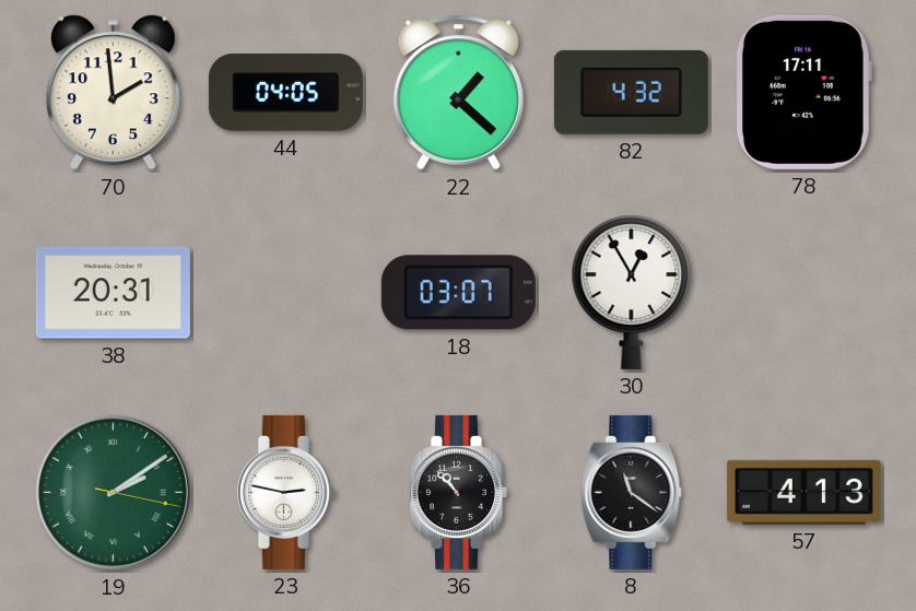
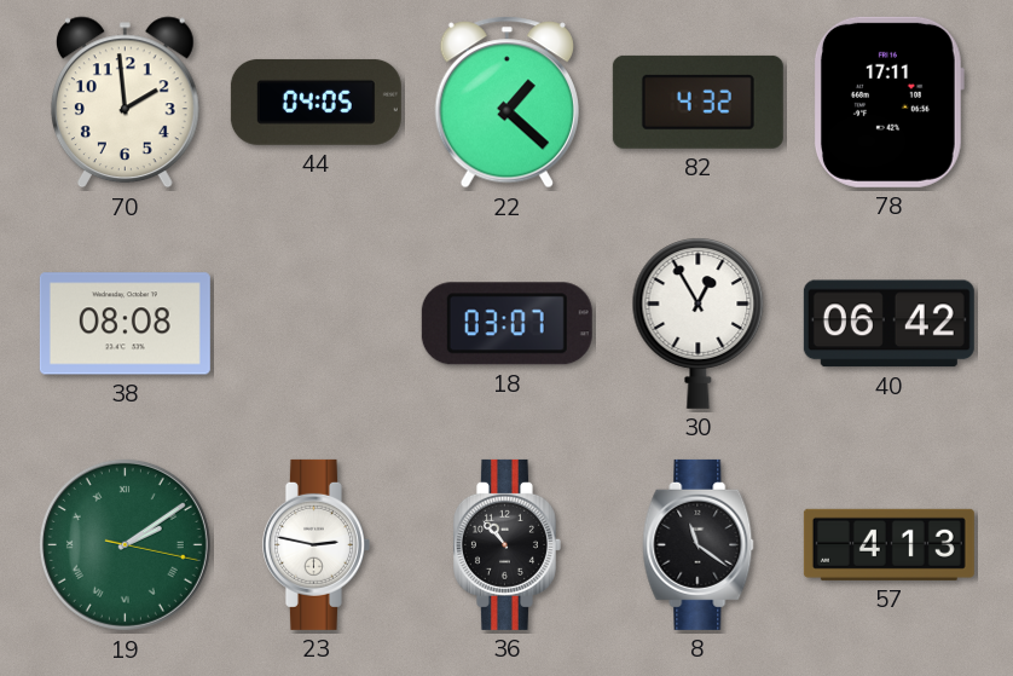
38: 20:31 -> 08:08 (125, 324)
40: none -> 06:42 (888, 324)
